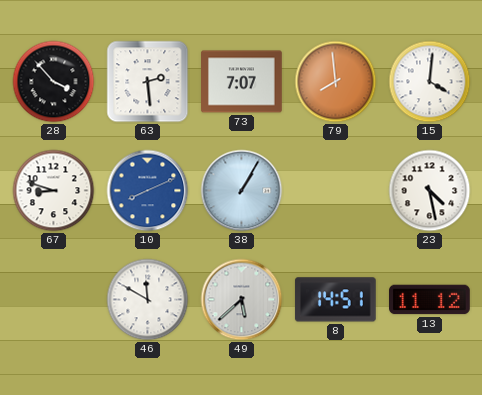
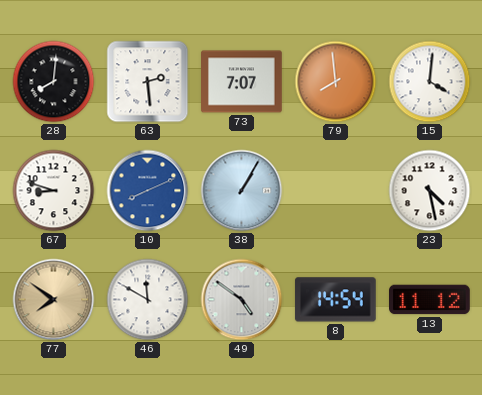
28: 3:53 -> 8:01 (54, 82)
77: none -> 7:51 (54, 300)
49: 5:38 -> 4:51 (242, 300)
8: 14:51 -> 14:54 (335, 300)
